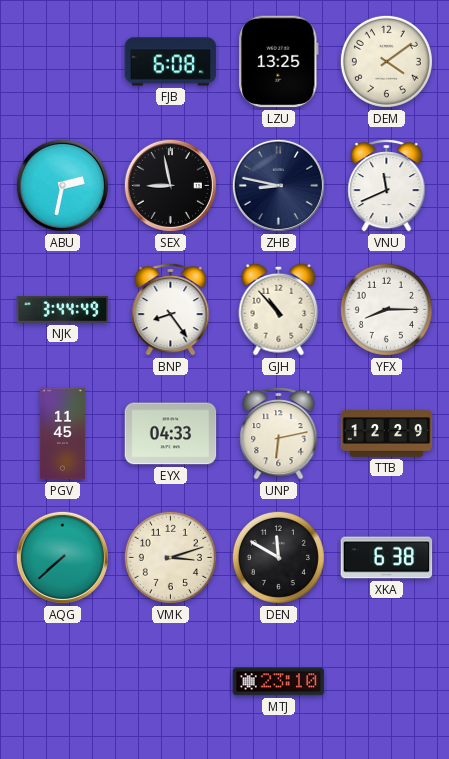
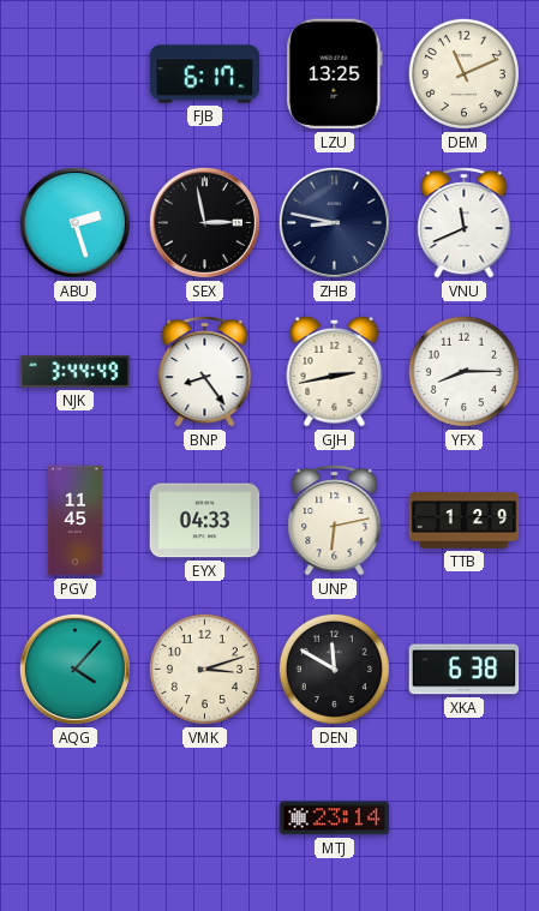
FJB: 6:08 -> 6:17 (205, 74)
DEM: 4:09 -> 11:11 (463, 73)
ABU: 2:32 -> 2:27 (74, 222)
SEX: 8:58 -> 2:58 (204, 222)
GJH: 10:53 -> 2:43 (335, 371)
TTB: 12:29 -> 1:29 (465, 521)
AQG: 7:38 -> 4:07 (74, 669)
MTJ: 23:10 -> 23:14 (335, 819)
